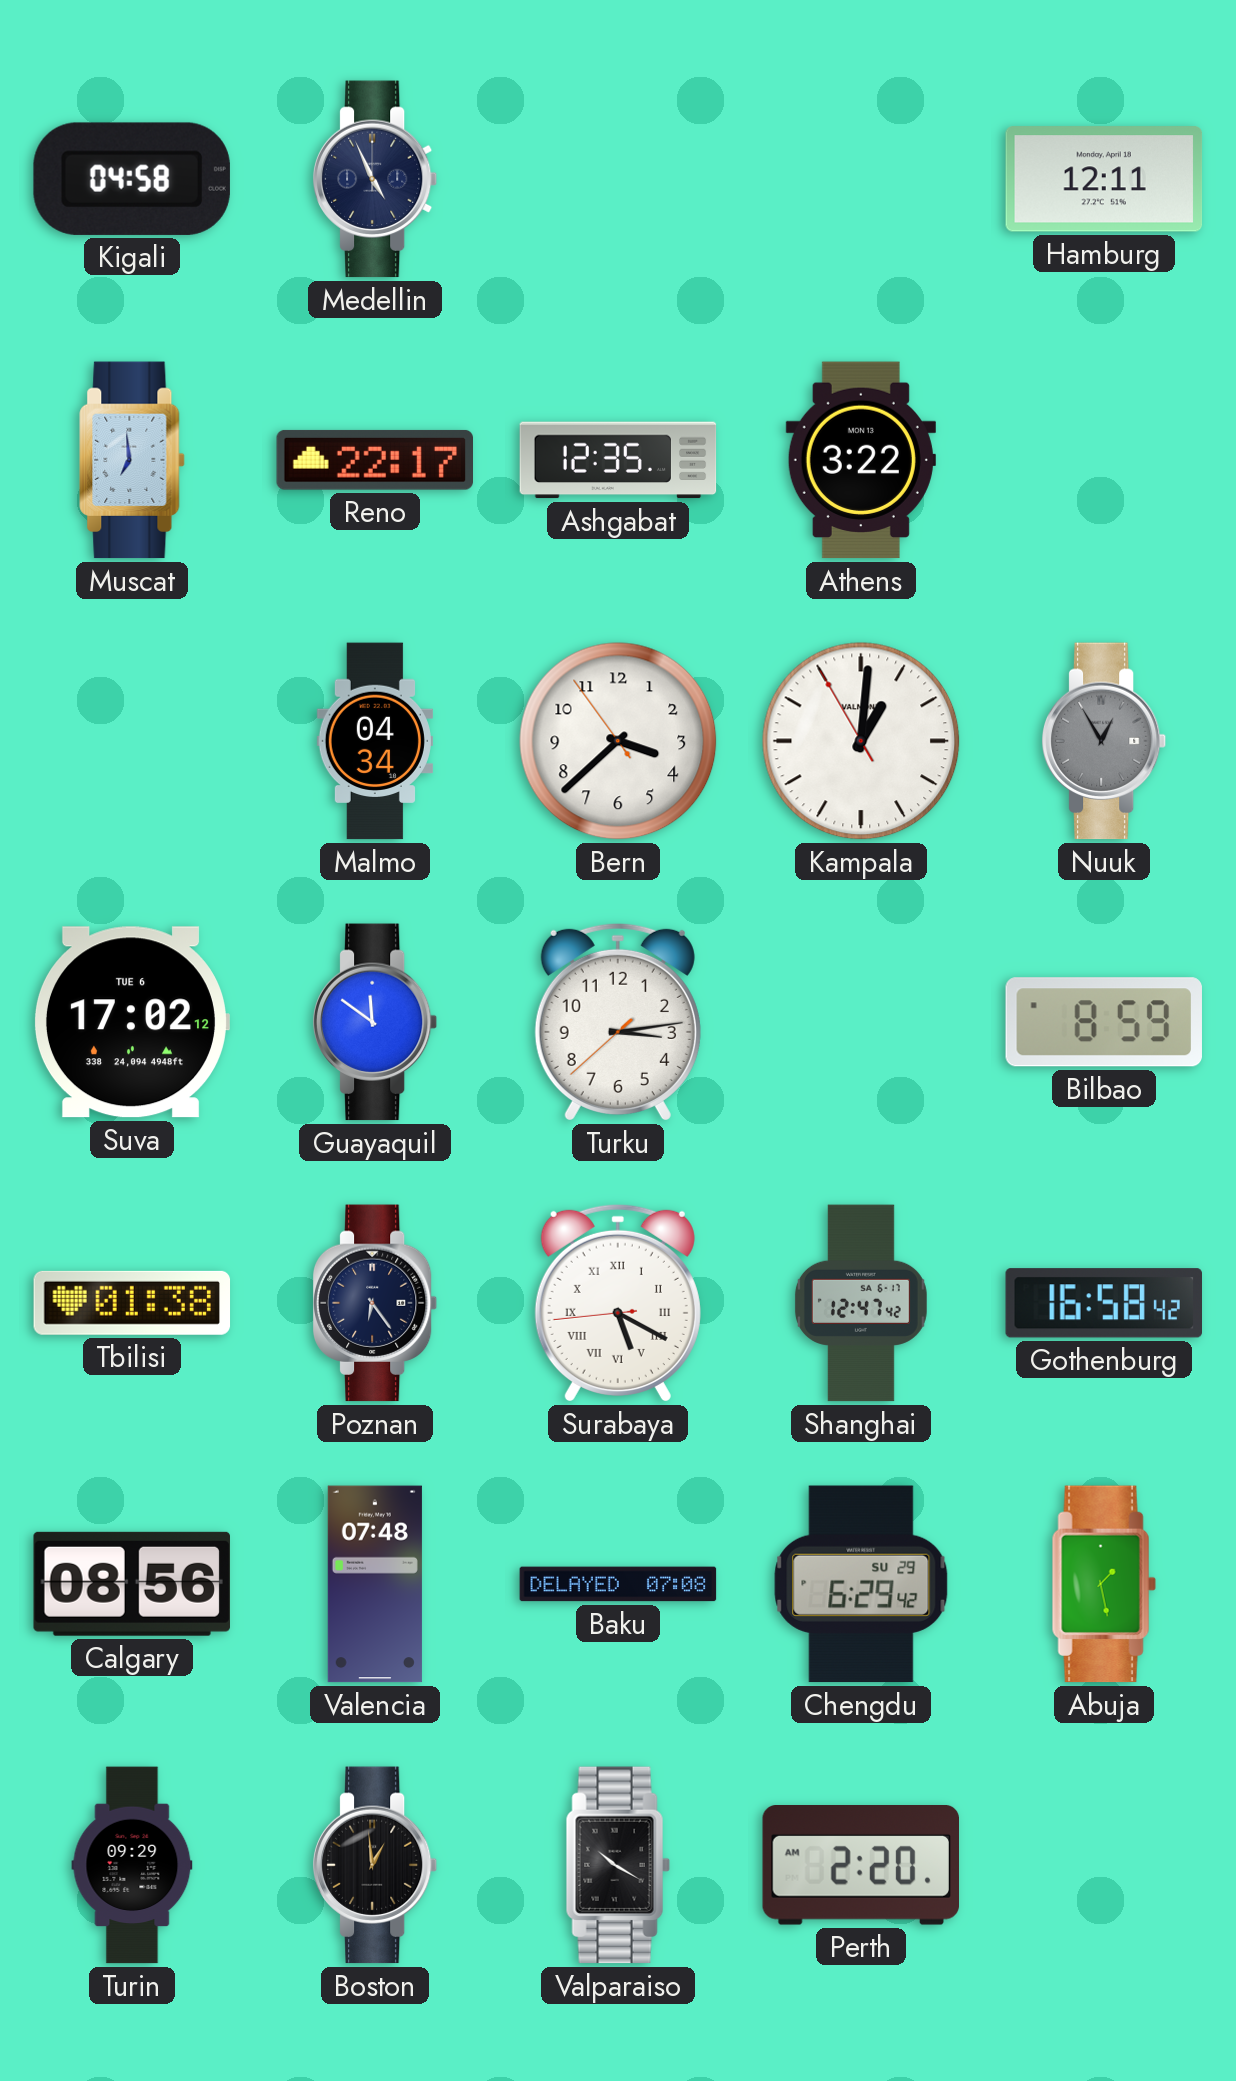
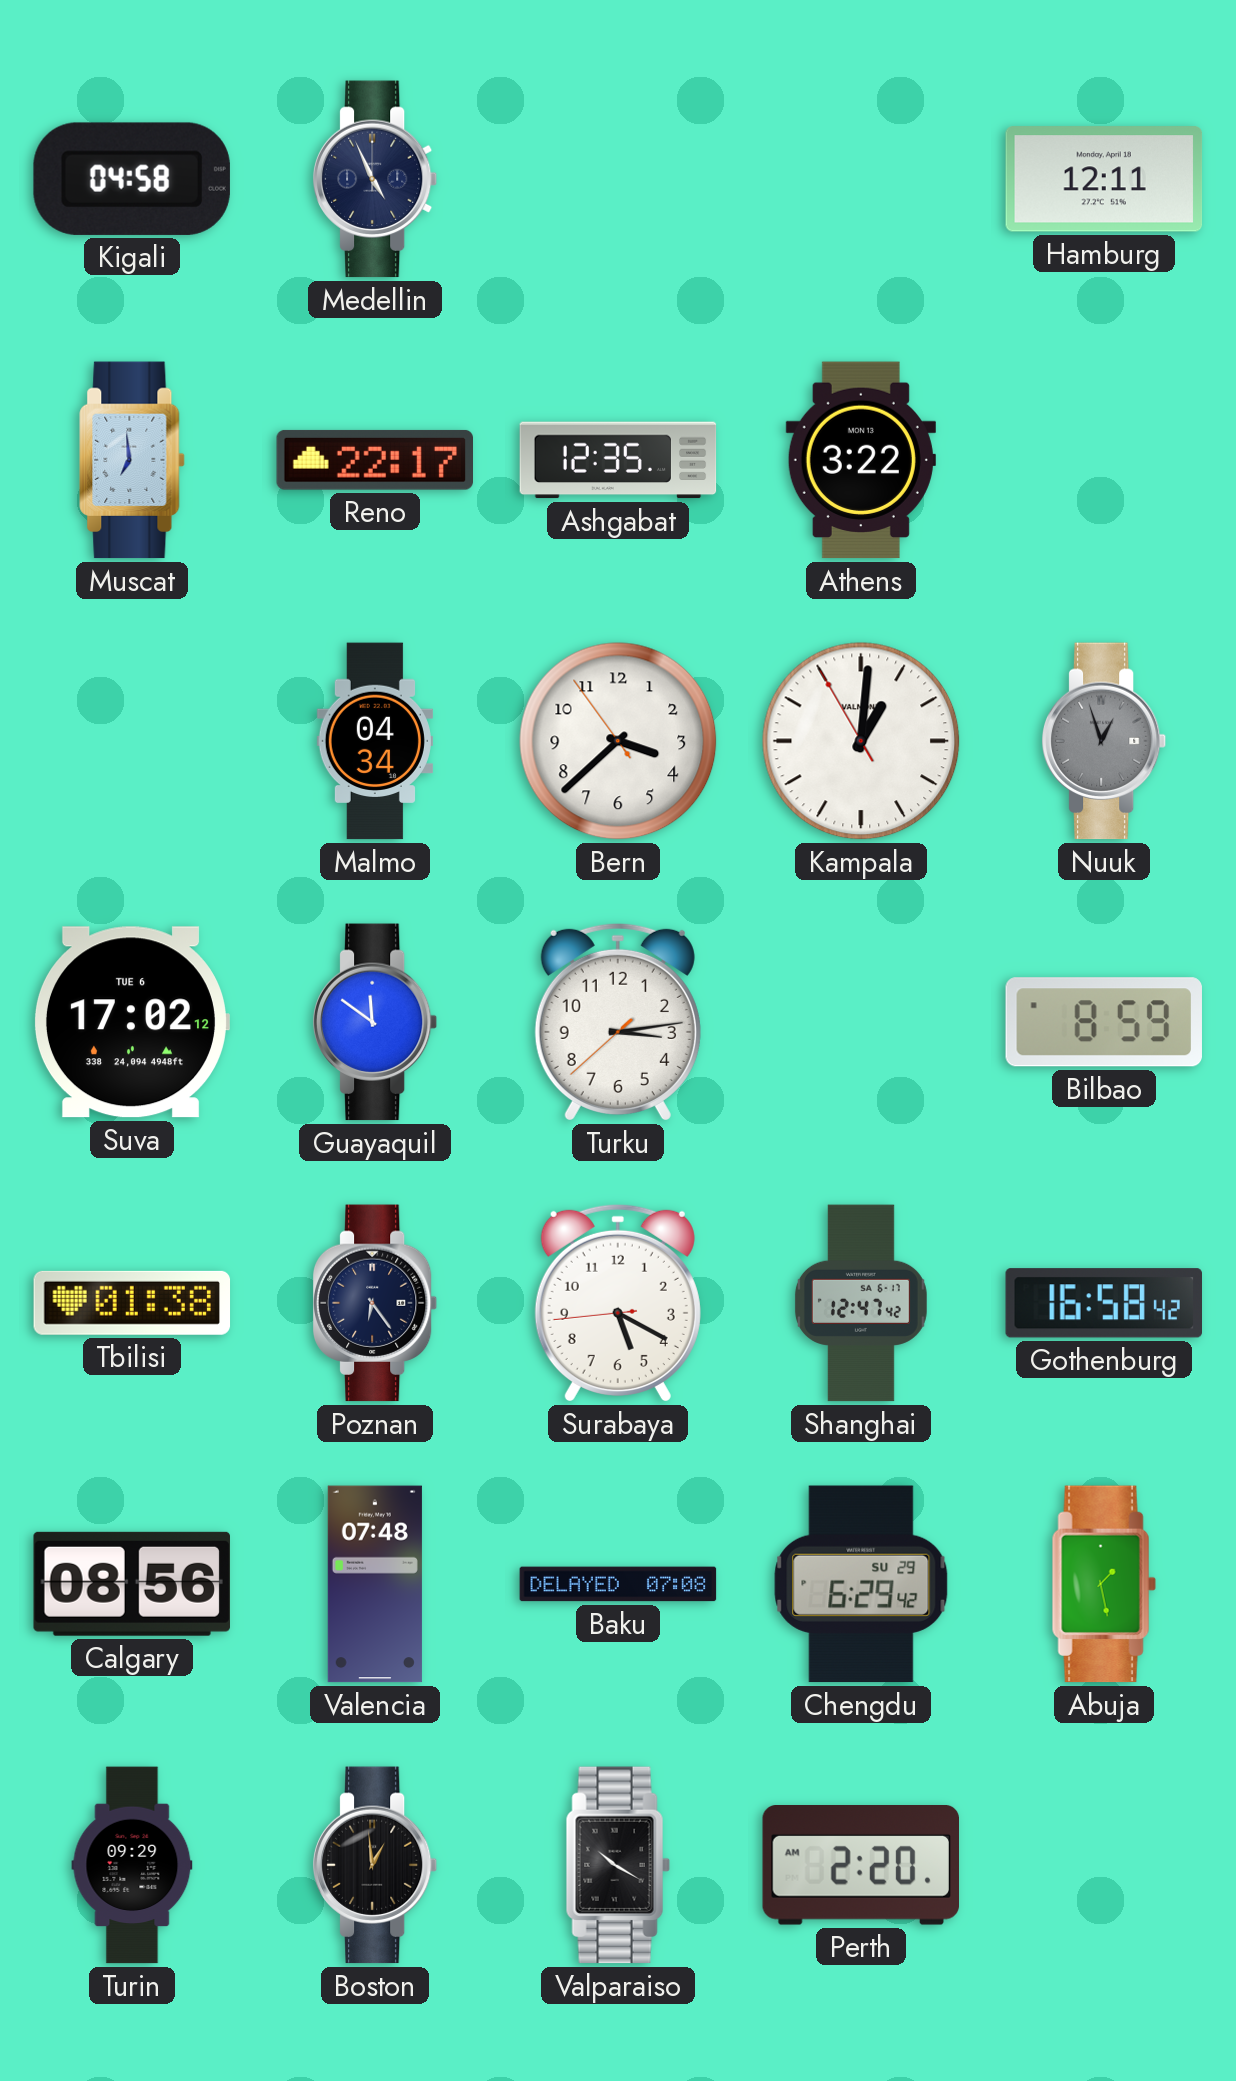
Nuuk: 12:55 -> 12:57 (1104, 741)
Surabaya numerals: Roman -> Arabic (618, 1303)
